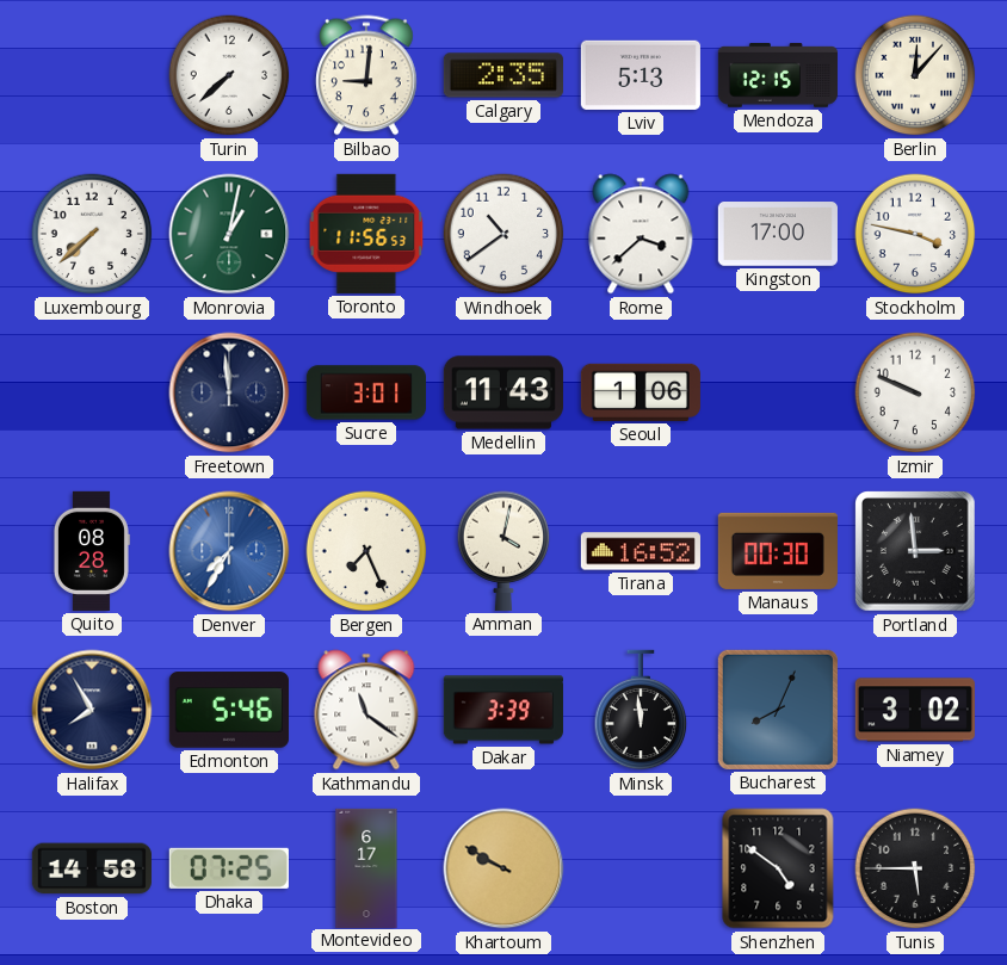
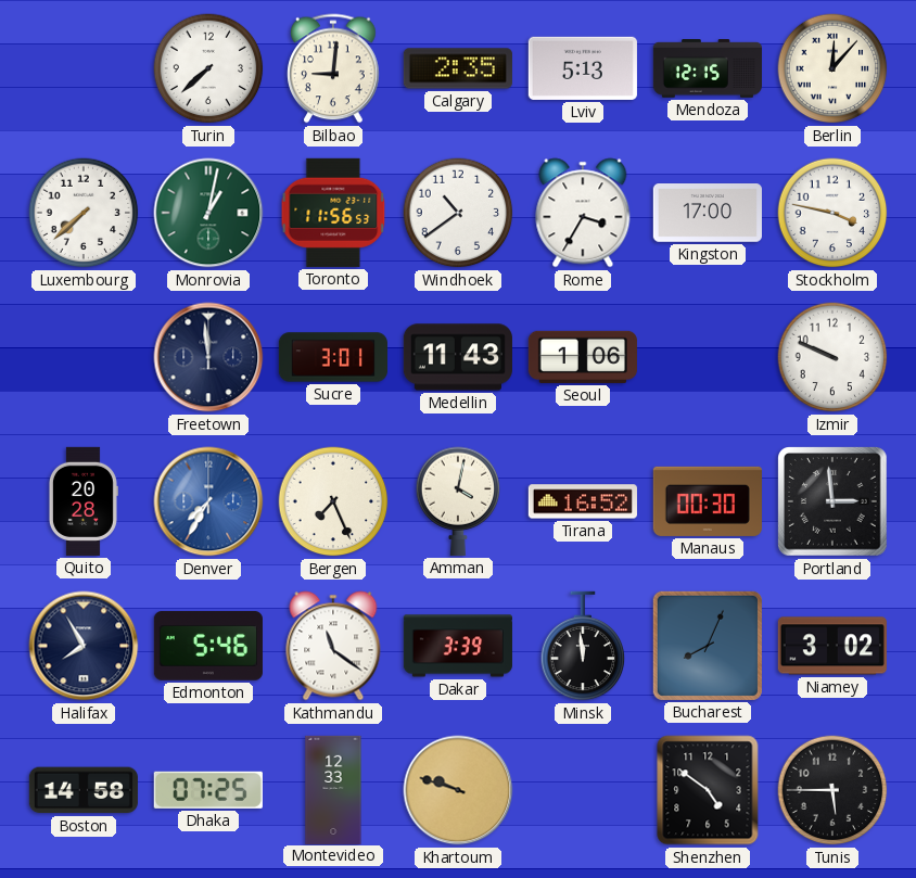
Rome: 3:38 -> 3:35 (583, 213)
Quito: 08:28 -> 20:28 (82, 501)
Montevideo: 6:17 -> 12:33 (333, 789)
Khartoum: 9:50 -> 9:48 (458, 790)
